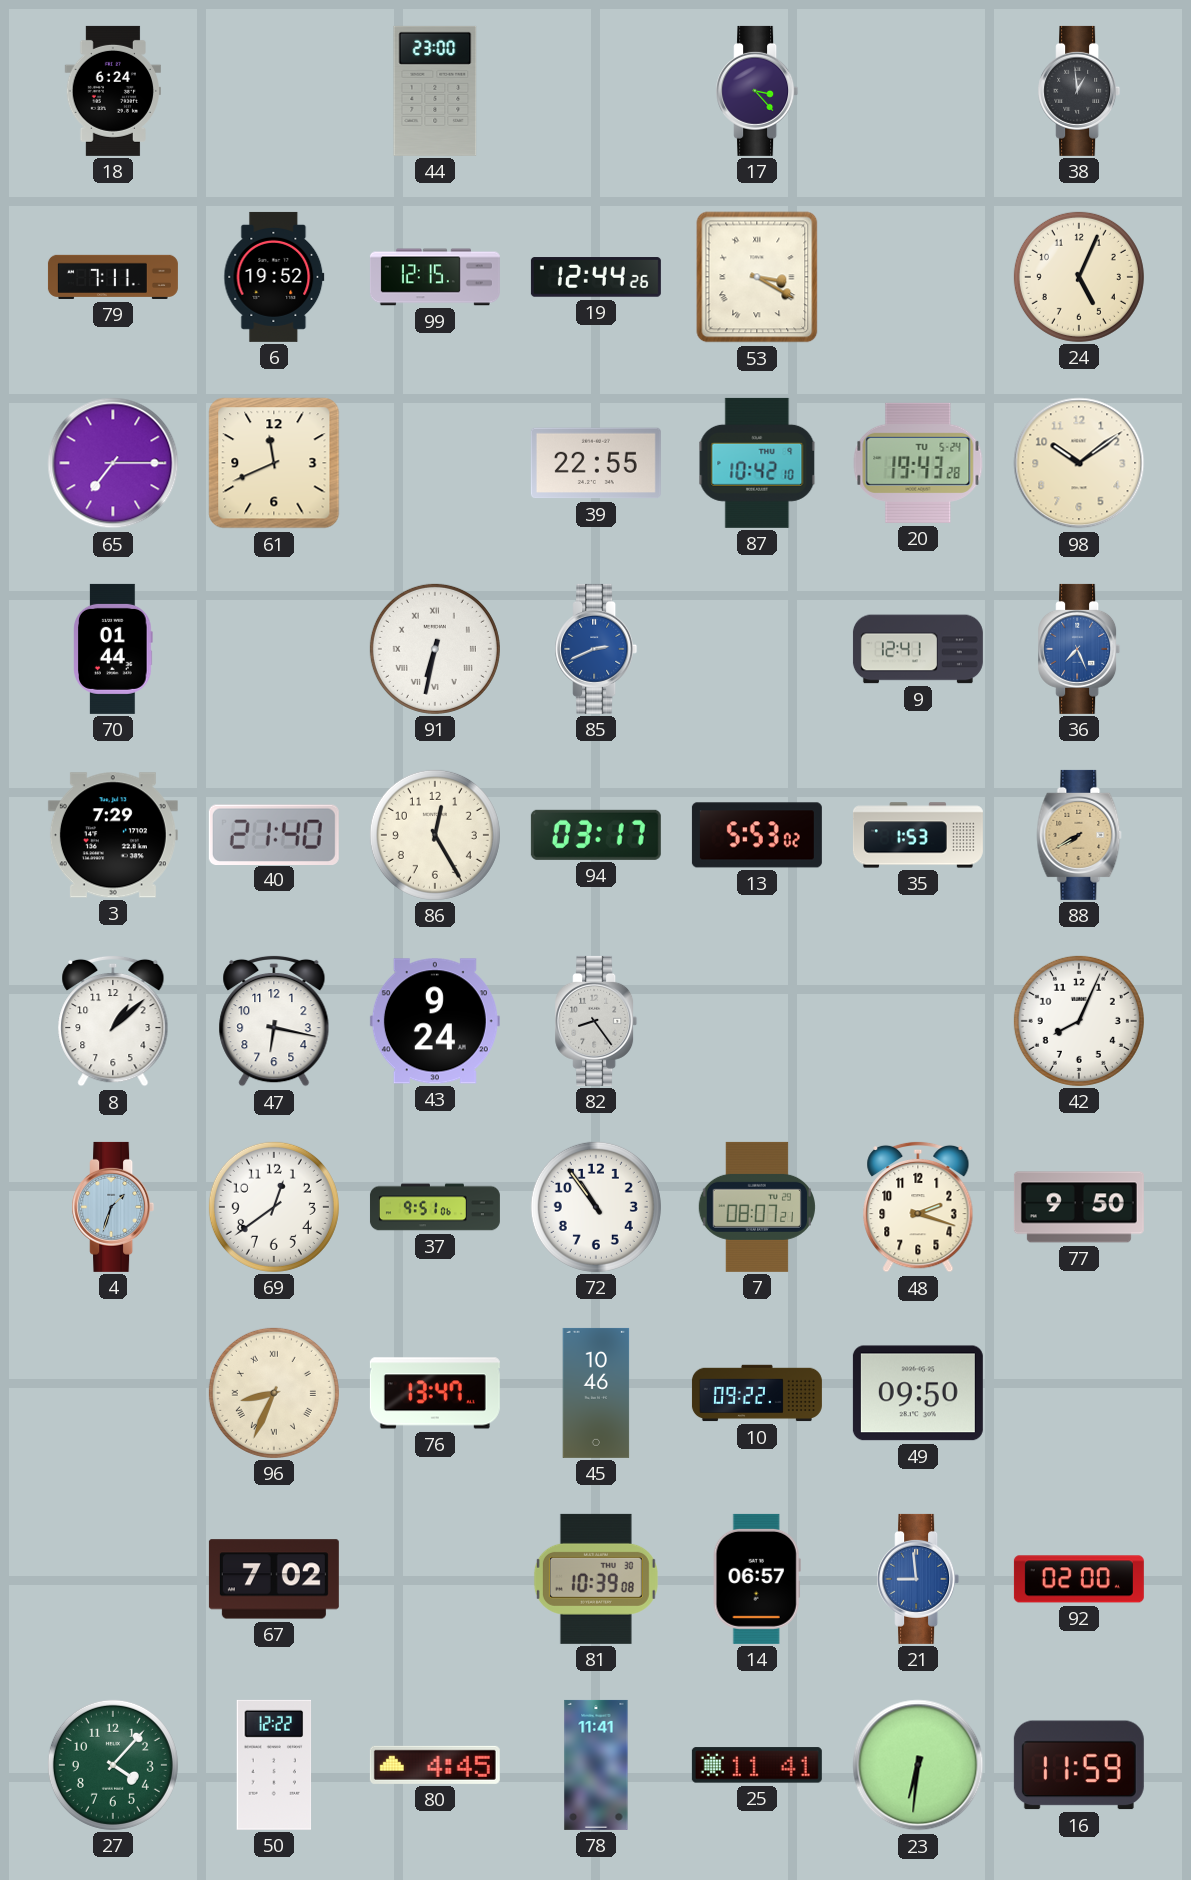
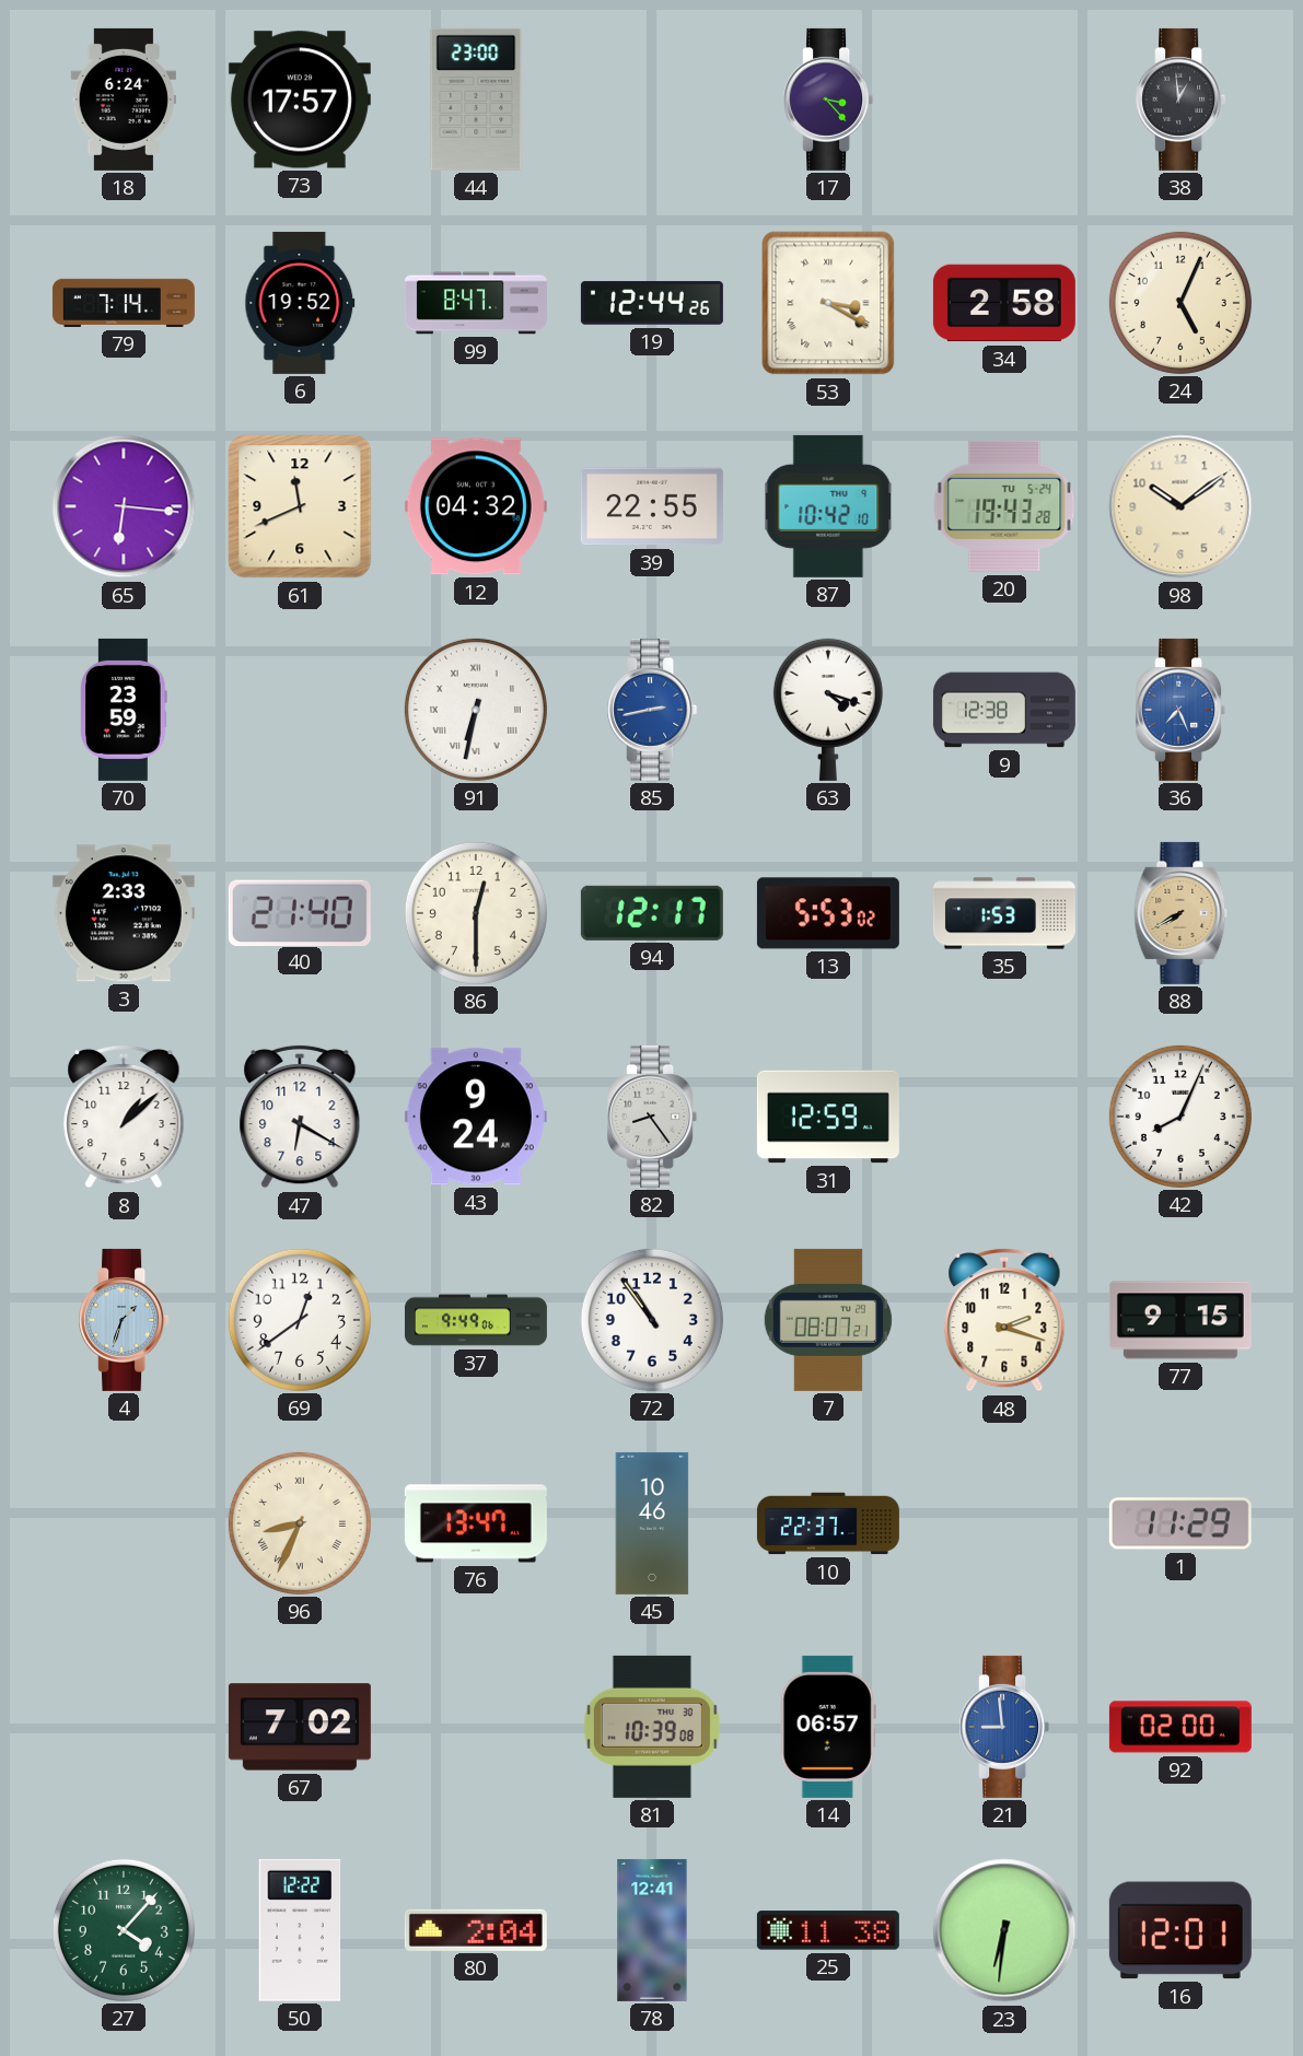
73: none -> 17:57 (300, 100)
79: 7:11 -> 7:14 (124, 303)
99: 12:15 -> 8:47 (476, 303)
34: none -> 2:58 (1004, 303)
65: 7:15 -> 6:16 (124, 506)
12: none -> 04:32 (476, 506)
70: 01:44 -> 23:59 (125, 710)
85: 2:41 -> 2:43 (652, 710)
63: none -> 4:18 (828, 710)
9: 12:41 -> 12:38 (1004, 710)
3: 7:29 -> 2:33 (124, 913)
86: 12:25 -> 12:30 (476, 913)
94: 03:17 -> 12:17 (652, 913)
47: 6:17 -> 6:20 (300, 1117)
31: none -> 12:59 (828, 1117)
37: 9:51 -> 9:49 (476, 1320)
77: 9:50 -> 9:15 (1180, 1320)
10: 09:22 -> 22:37 (828, 1523)
49: 09:50 -> none (918, 1393)
1: none -> 11:29 (1180, 1523)
80: 4:45 -> 2:04 (476, 1930)
78: 11:41 -> 12:41 (652, 1930)
25: 11:41 -> 11:38 (828, 1930)
16: 11:59 -> 12:01 (1180, 1930)
